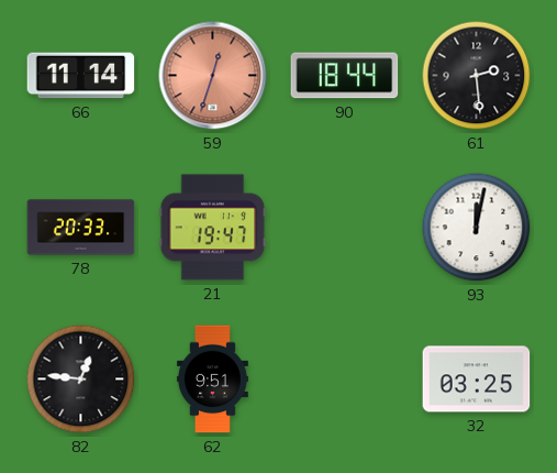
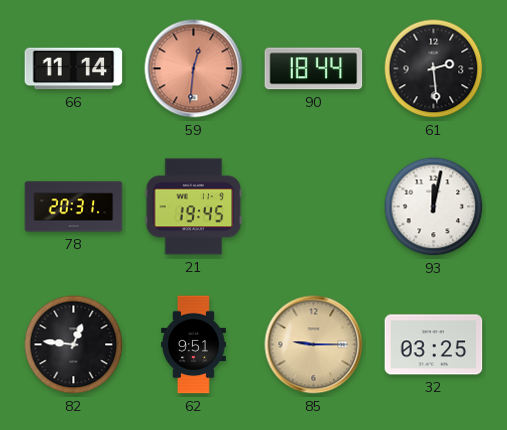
59: 12:33 -> 12:31 (194, 69)
78: 20:33 -> 20:31 (74, 207)
21: 19:47 -> 19:45 (194, 207)
85: none -> 9:15 (314, 345)
